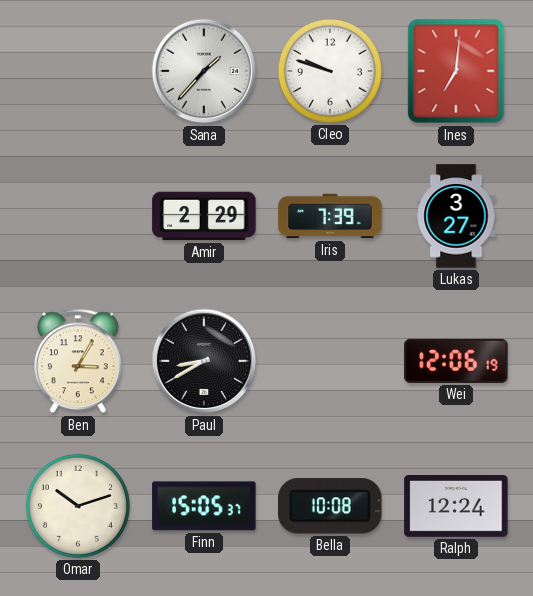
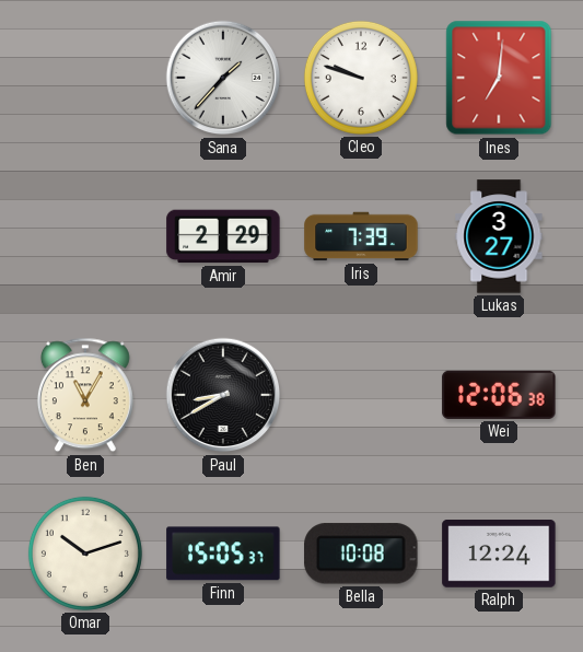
Ben: 3:05 -> 11:05 (85, 395)
Wei: 12:06:19 -> 12:06:38 (499, 395)
